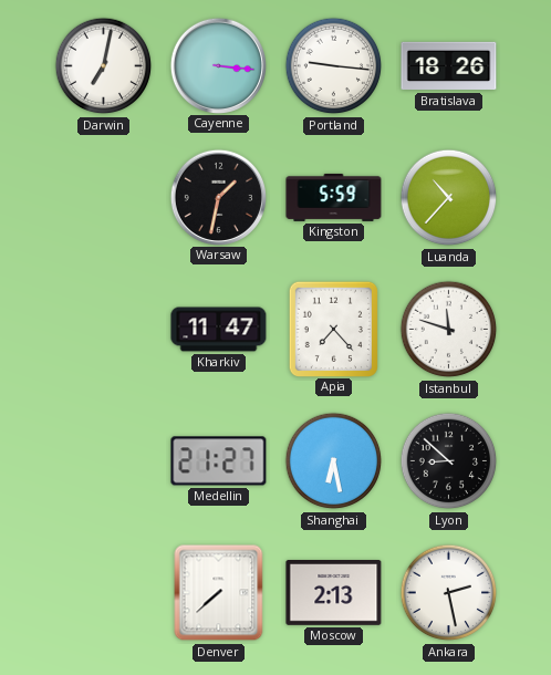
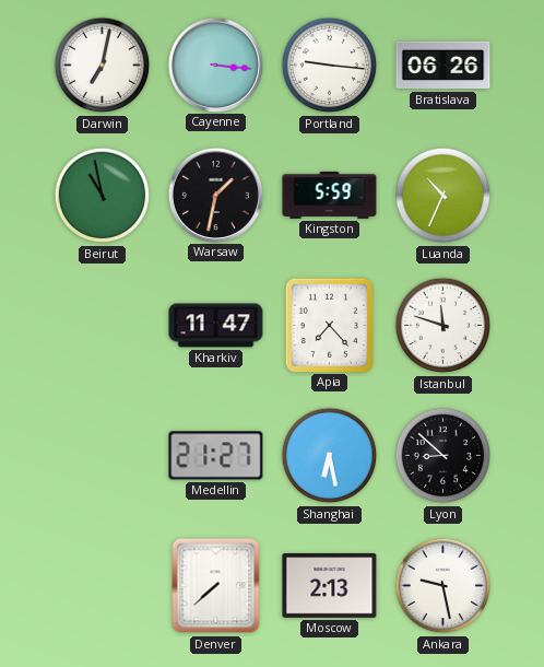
Bratislava: 18:26 -> 06:26 (444, 66)
Beirut: none -> 10:58 (103, 196)
Luanda: 10:37 -> 10:34 (444, 196)
Ankara: 2:28 -> 9:28 (444, 586)
